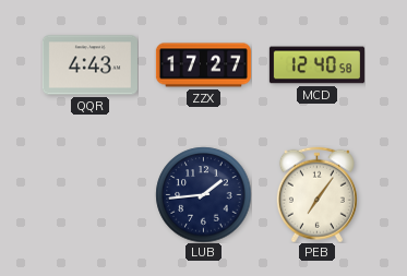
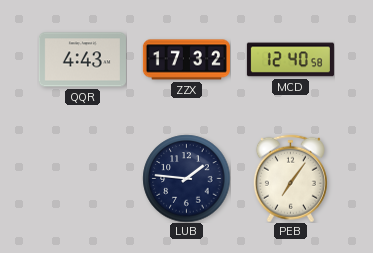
ZZX: 17:27 -> 17:32 (186, 60)
LUB: 1:44 -> 1:46 (186, 178)
